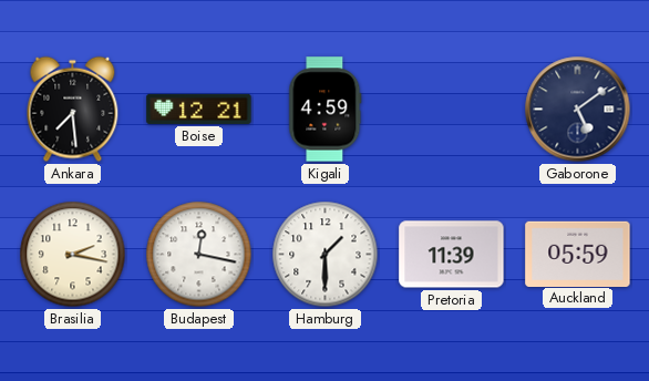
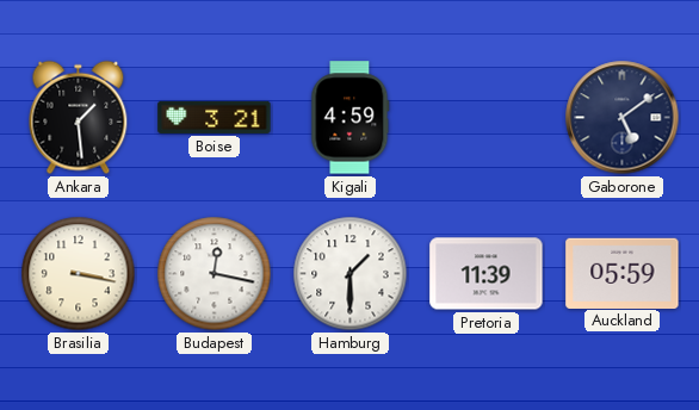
Ankara: 7:29 -> 1:29 (79, 118)
Boise: 12:21 -> 3:21 (215, 117)
Brasilia: 2:17 -> 3:17 (79, 274)
